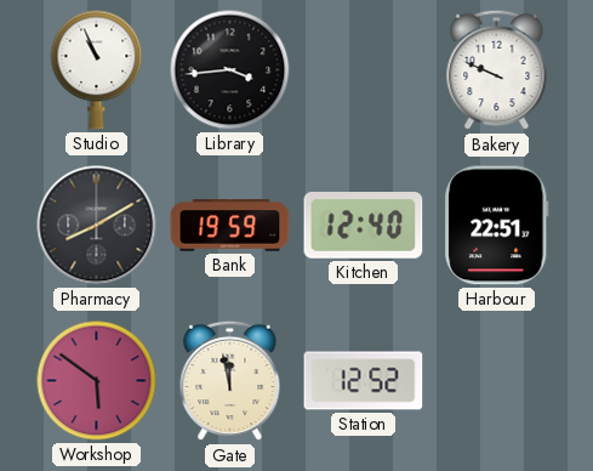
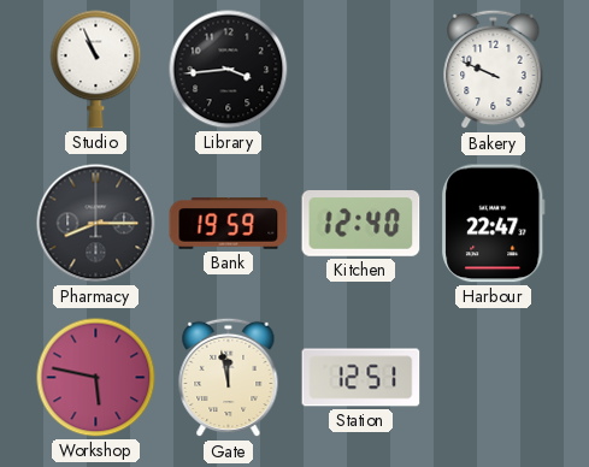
Pharmacy: 8:10 -> 8:15 (96, 224)
Harbour: 22:51 -> 22:47 (494, 224)
Workshop: 5:51 -> 5:47 (96, 378)
Station: 12:52 -> 12:51 (361, 378)
